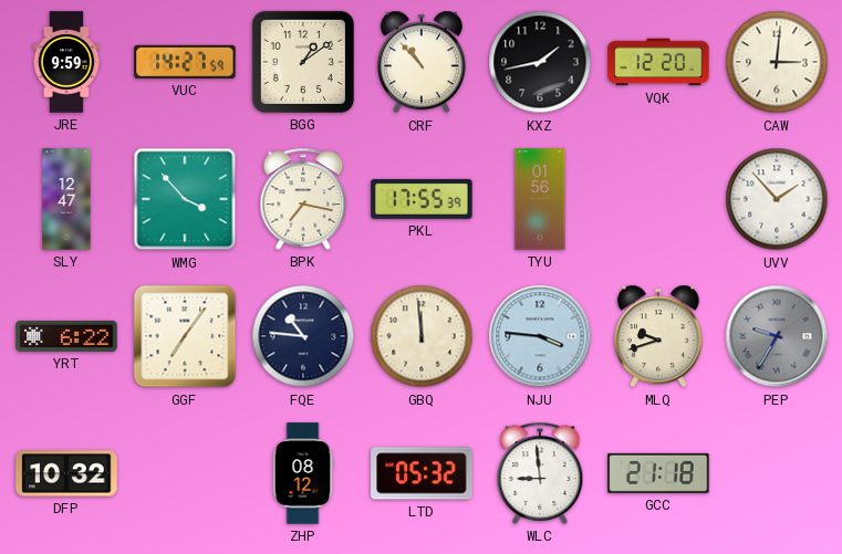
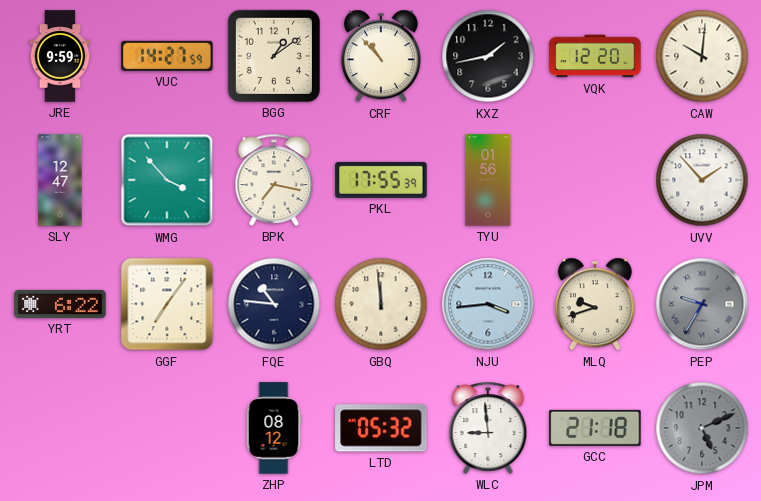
CAW: 3:01 -> 10:01 (702, 56)
NJU: 3:46 -> 3:44 (488, 304)
DFP: 10:32 -> none (66, 473)
JPM: none -> 5:11 (702, 428)
